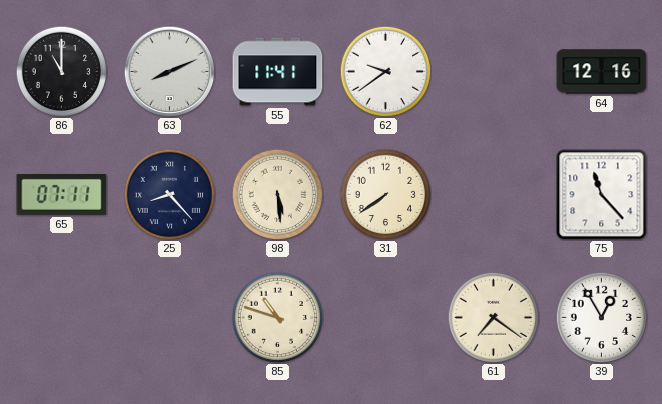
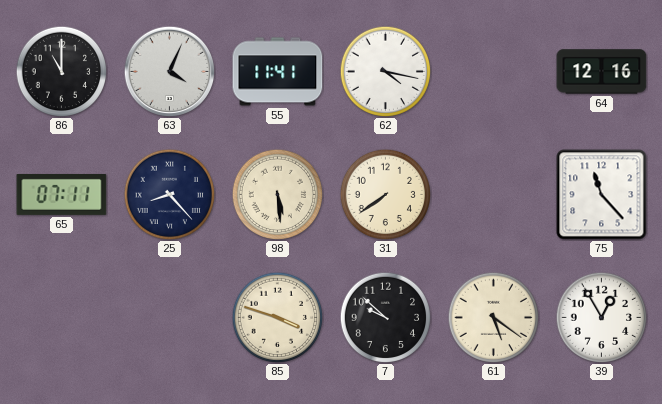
63: 8:11 -> 4:04 (169, 71)
62: 9:39 -> 4:17 (385, 71)
85: 10:48 -> 3:48 (277, 317)
7: none -> 9:52 (385, 317)
61: 7:21 -> 5:21 (493, 317)
